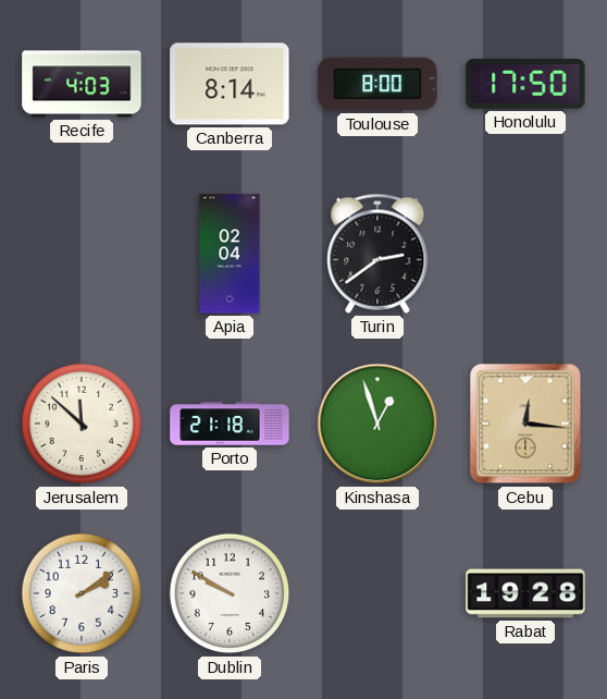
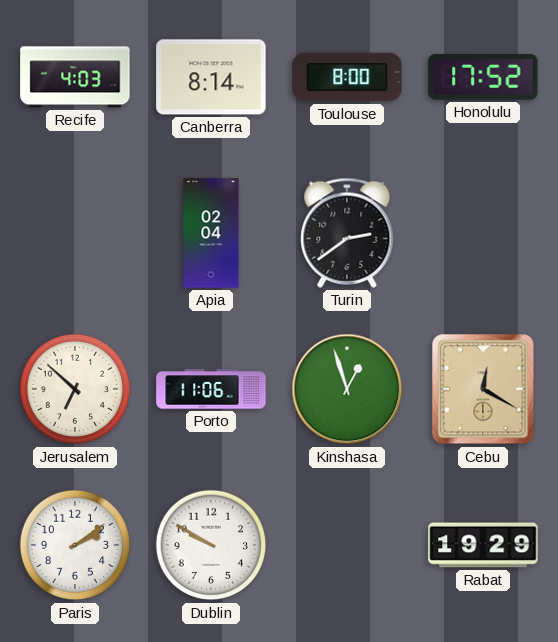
Honolulu: 17:50 -> 17:52 (483, 77)
Jerusalem: 11:52 -> 6:52 (75, 389)
Porto: 21:18 -> 11:06 (211, 389)
Cebu: 12:16 -> 12:20 (483, 389)
Rabat: 19:28 -> 19:29 (483, 545)
